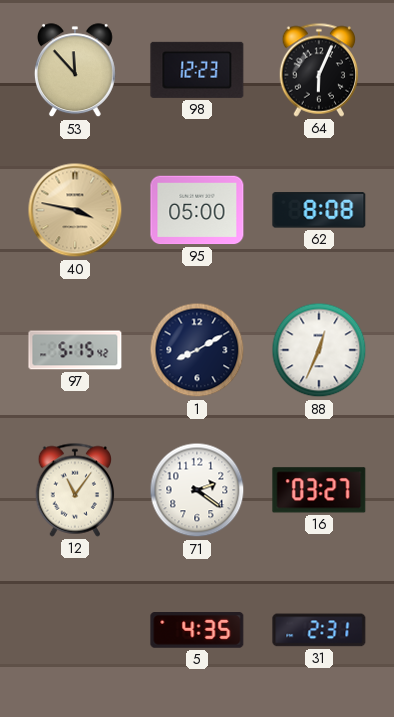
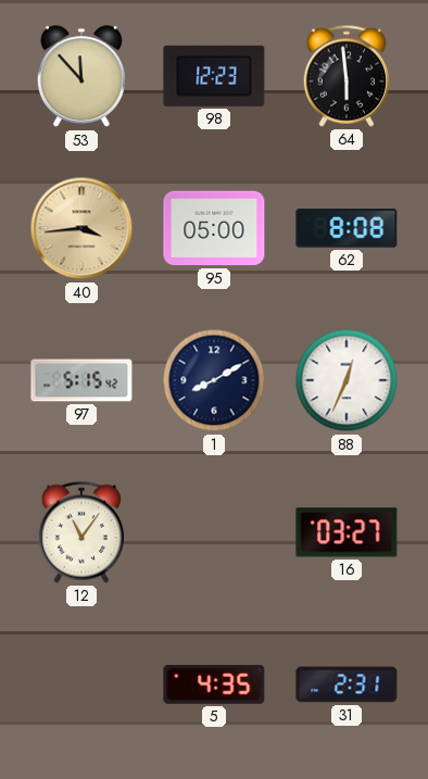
64: 6:04 -> 5:59 (347, 76)
40: 3:47 -> 3:44 (81, 228)
71: 2:21 -> none (197, 490)
